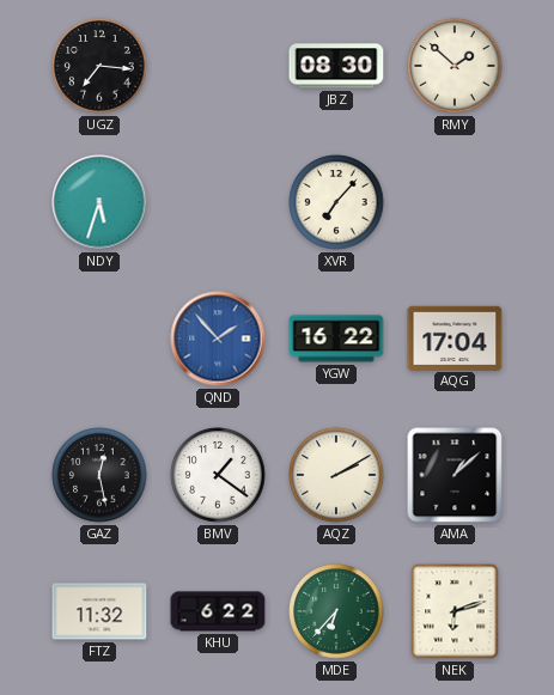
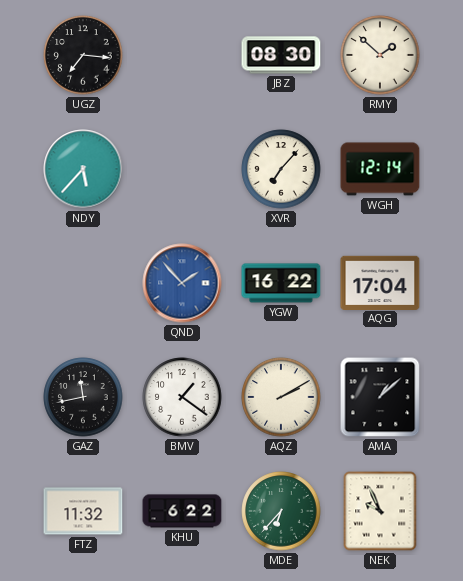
NDY: 5:33 -> 5:37 (83, 169)
WGH: none -> 12:14 (380, 169)
GAZ: 12:28 -> 11:43 (83, 397)
NEK: 6:12 -> 9:56 (380, 511)
